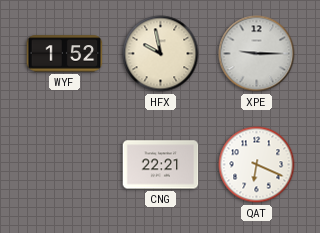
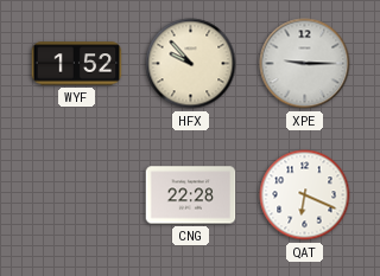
HFX: 9:58 -> 9:53 (191, 64)
CNG: 22:21 -> 22:28 (191, 195)
